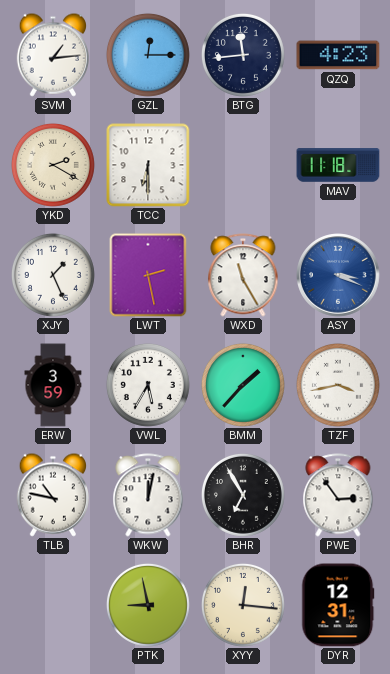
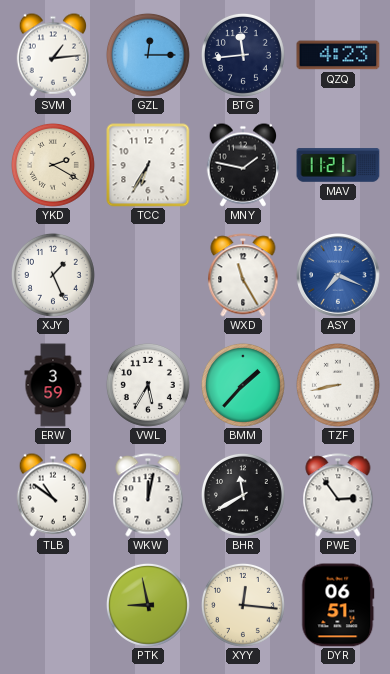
TCC: 6:30 -> 6:35 (148, 165)
MNY: none -> 1:47 (242, 165)
MAV: 11:18 -> 11:21 (338, 165)
LWT: 2:28 -> none (148, 275)
ASY: 3:19 -> 7:19 (338, 275)
TZF: 3:43 -> 8:43 (338, 385)
TLB: 10:47 -> 10:51 (52, 495)
BHR: 6:55 -> 11:40 (243, 495)
DYR: 12:31 -> 06:51 (338, 605)
